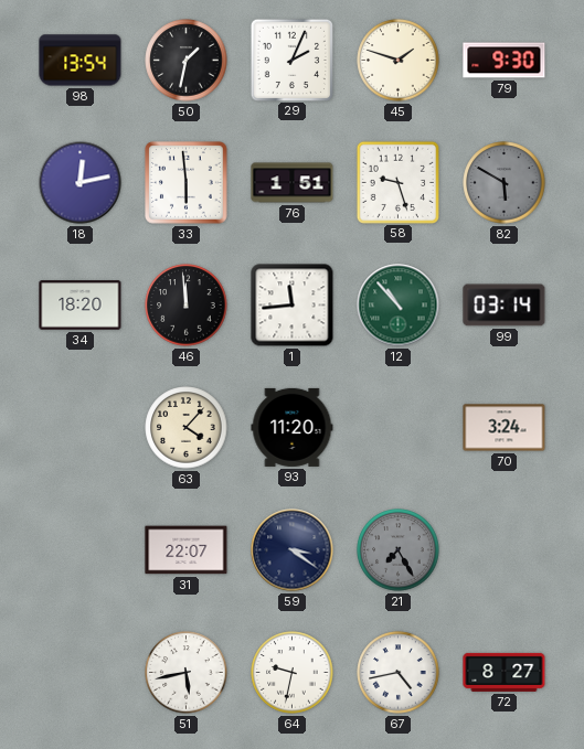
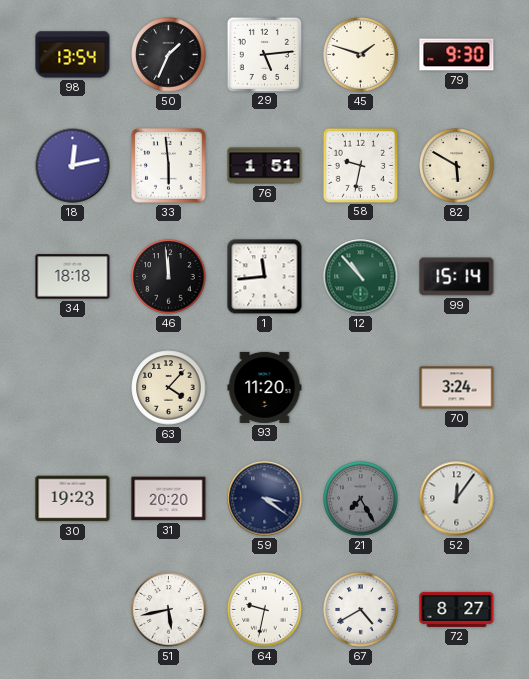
50: 1:32 -> 1:34 (169, 55)
29: 2:04 -> 5:14 (264, 54)
58: 9:27 -> 9:32 (360, 165)
82 dial: grey -> cream (457, 166)
34: 18:20 -> 18:18 (73, 277)
99: 03:14 -> 15:14 (457, 277)
30: none -> 19:23 (73, 499)
31: 22:07 -> 20:20 (169, 499)
52: none -> 12:06 (457, 499)
67: 4:43 -> 4:40 (361, 610)
